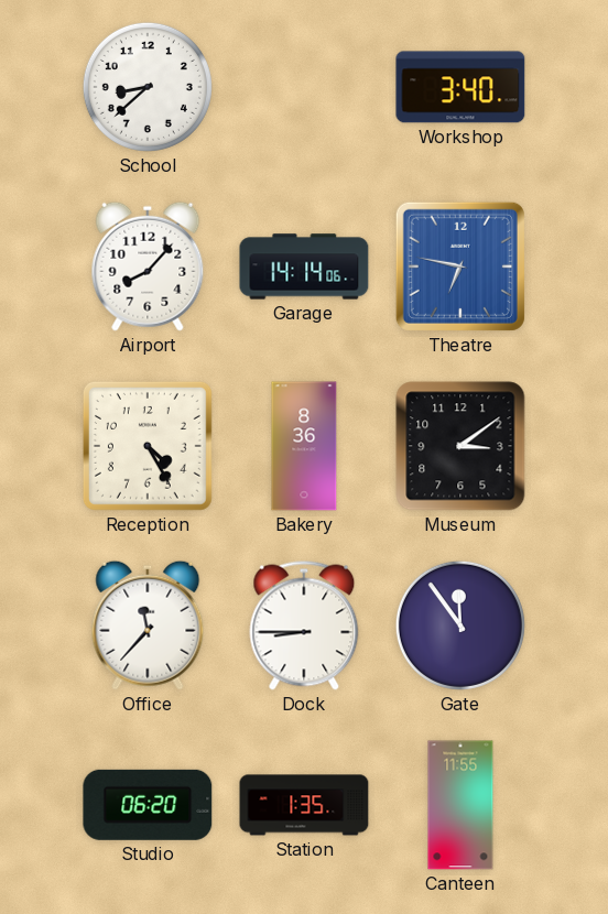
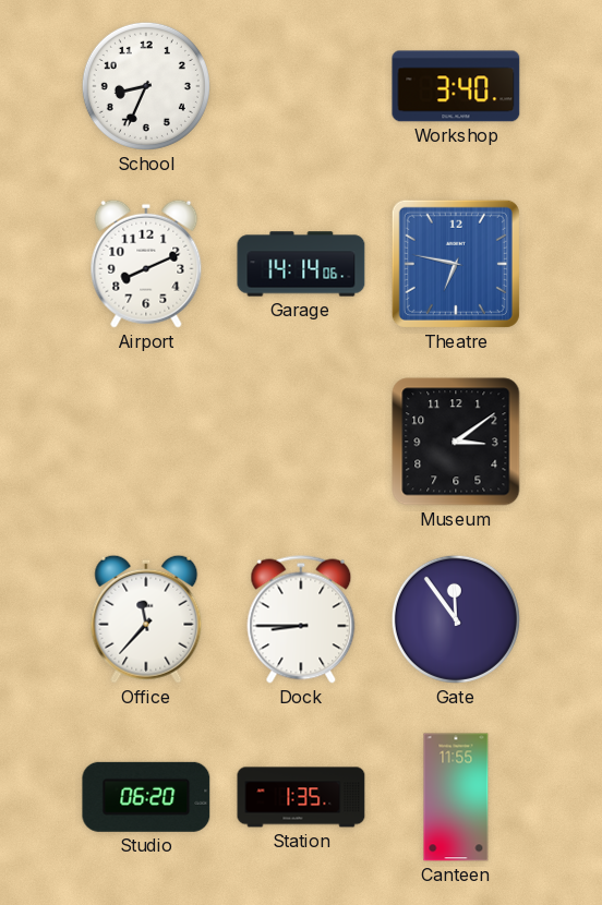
School: 8:38 -> 8:34 (146, 86)
Airport: 8:07 -> 8:11 (146, 264)
Reception: 4:25 -> none (148, 446)
Bakery: 8:36 -> none (304, 446)
